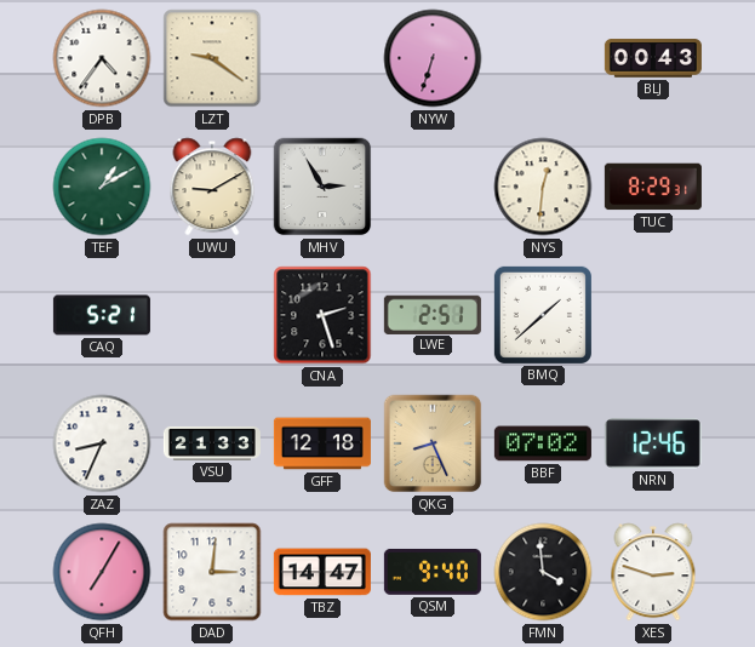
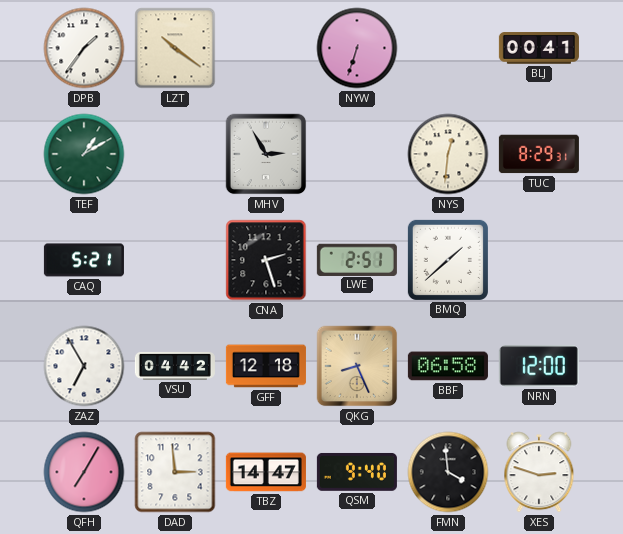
DPB: 4:36 -> 1:36 (84, 48)
LZT: 9:21 -> 10:21 (175, 48)
BLJ: 00:43 -> 00:41 (539, 48)
UWU: 9:10 -> none (212, 187)
ZAZ: 8:34 -> 6:55 (84, 366)
VSU: 21:33 -> 04:42 (175, 366)
BBF: 07:02 -> 06:58 (448, 366)
NRN: 12:46 -> 12:00 (539, 366)
DAD: 3:01 -> 2:59 (175, 472)
